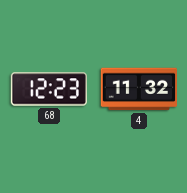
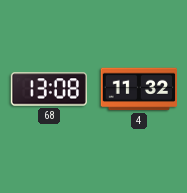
68: 12:23 -> 13:08 (49, 89)
